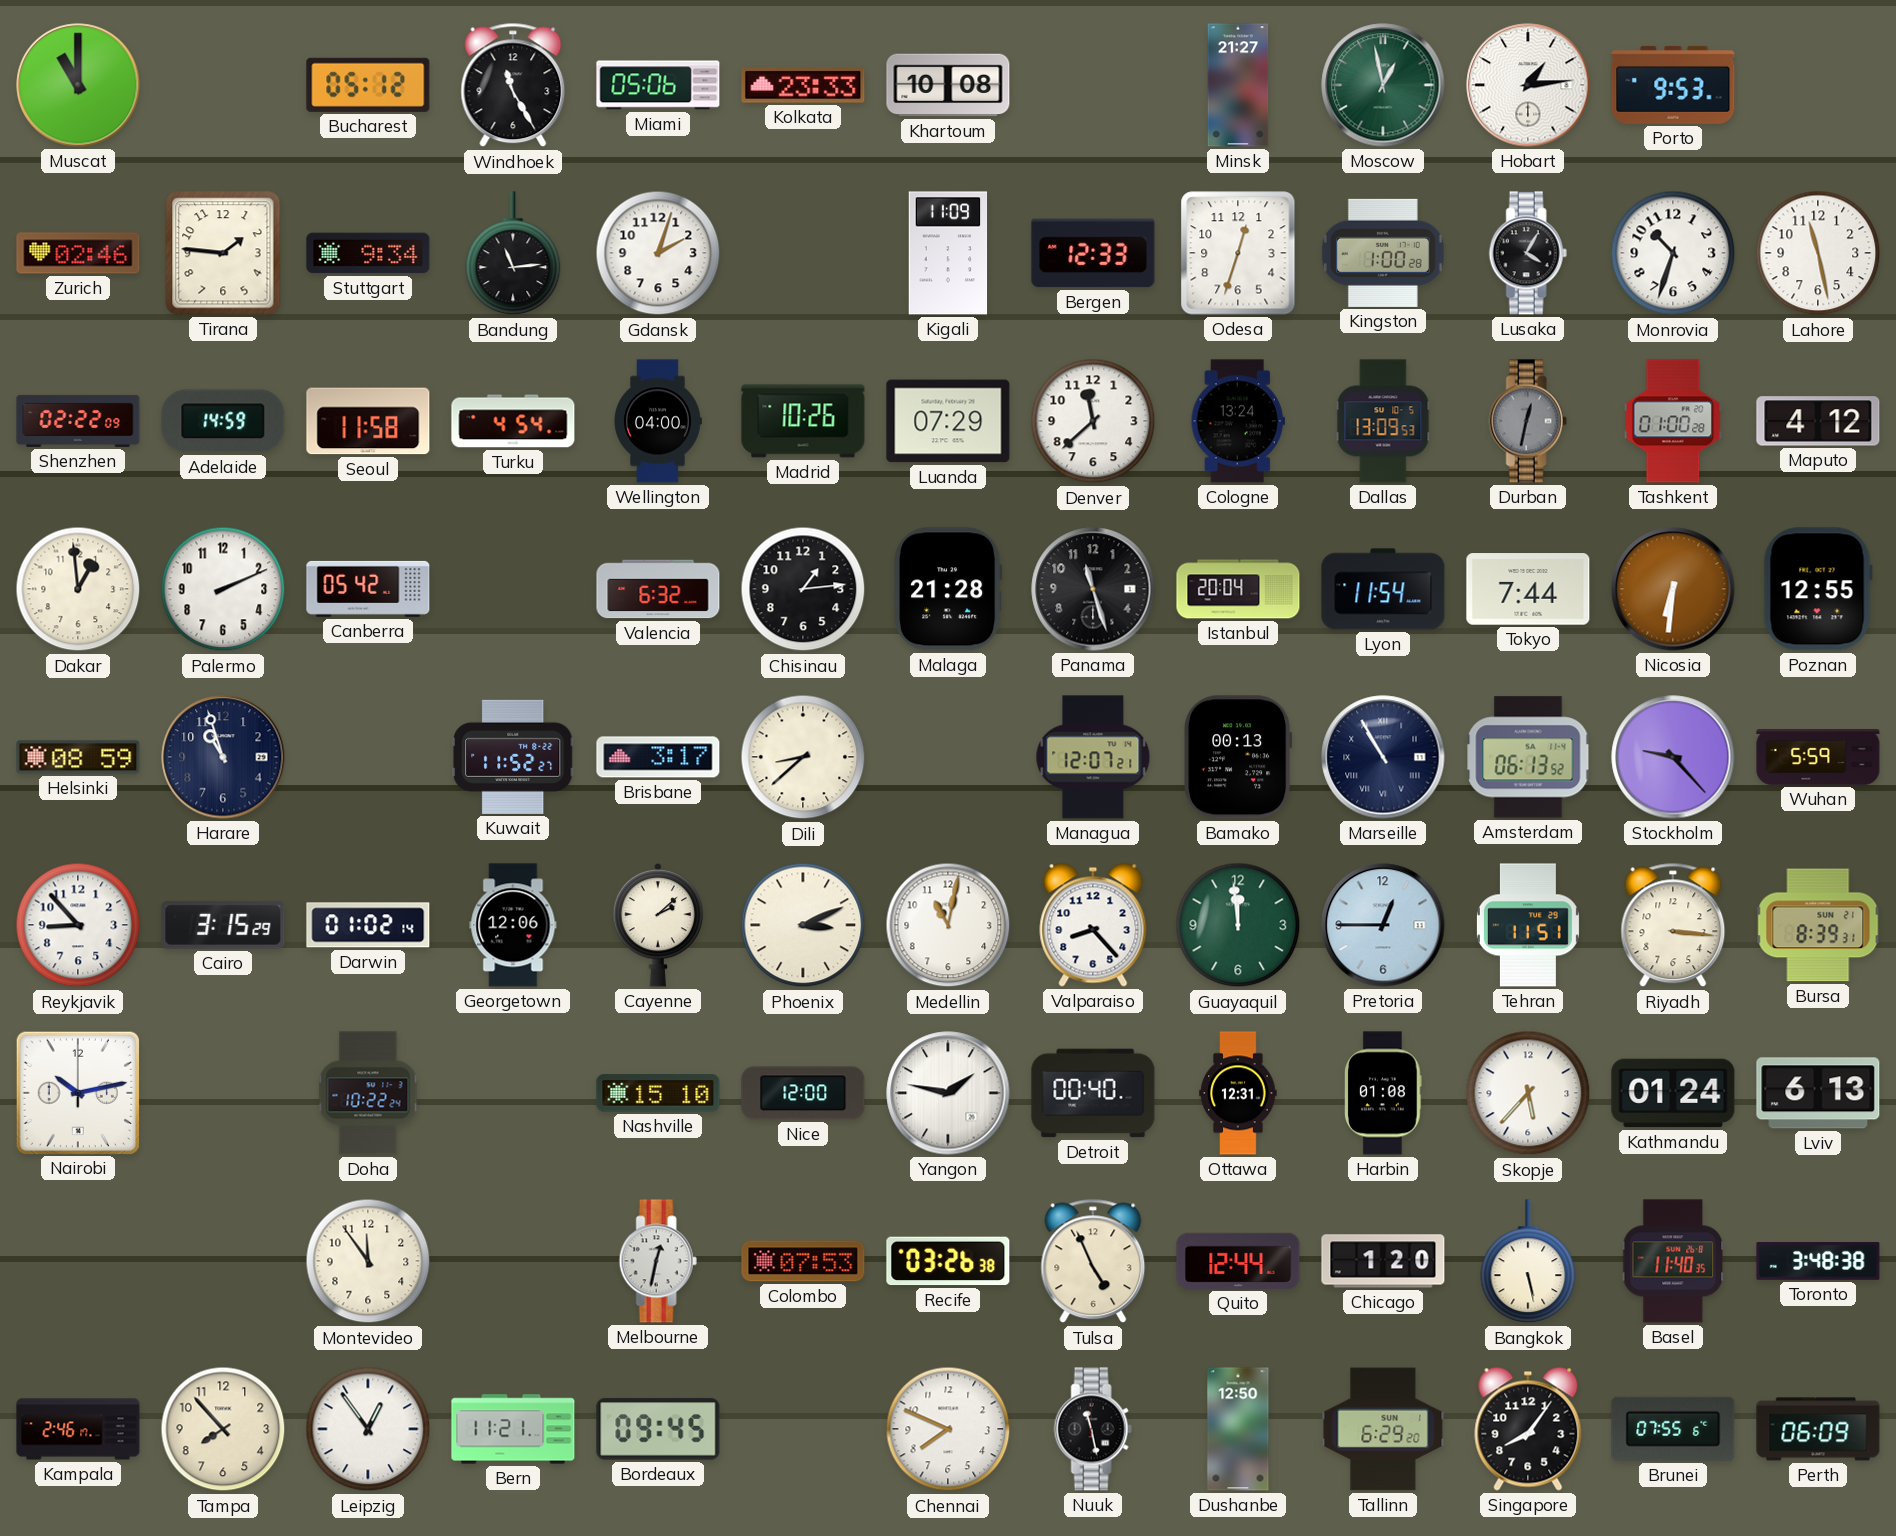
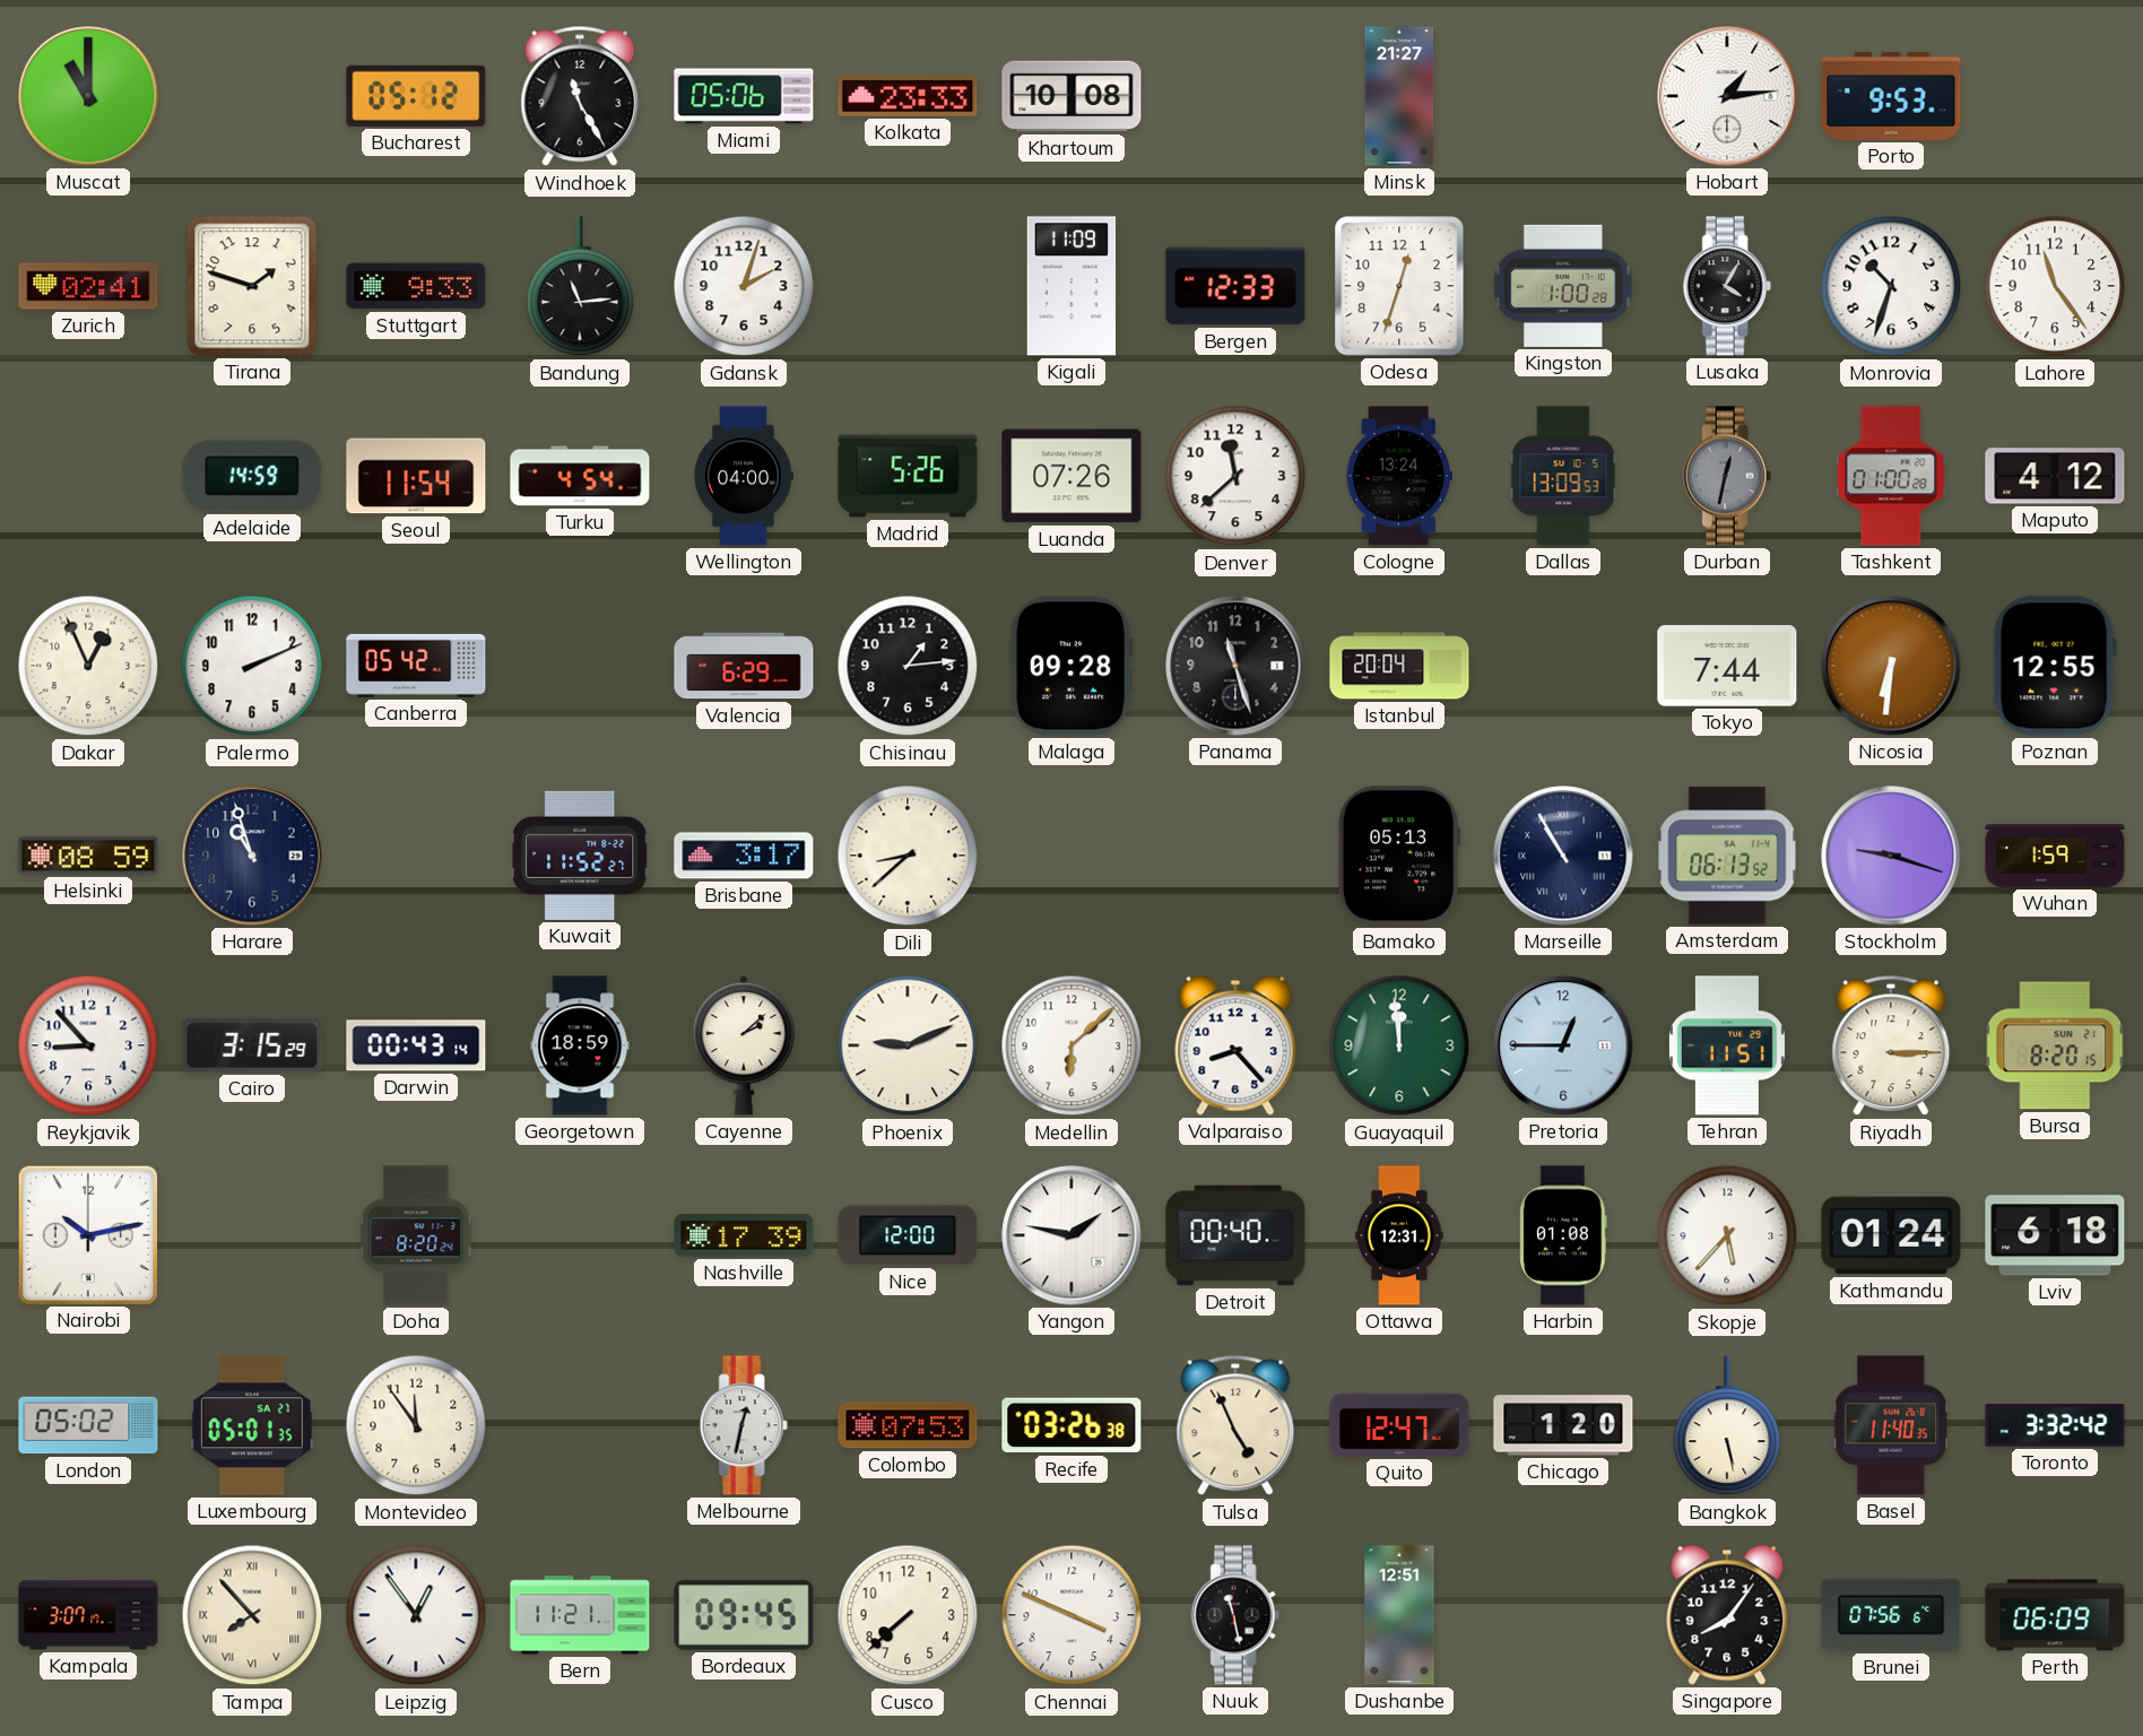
Moscow: 12:58 -> none (1383, 85)
Zurich: 02:46 -> 02:41 (88, 286)
Tirana: 1:46 -> 1:48 (252, 286)
Stuttgart: 9:34 -> 9:33 (416, 286)
Lahore: 11:28 -> 11:24 (2055, 286)
Shenzhen: 02:22 -> none (78, 421)
Seoul: 11:58 -> 11:54 (416, 476)
Madrid: 10:26 -> 5:26 (908, 476)
Luanda: 07:29 -> 07:26 (1071, 476)
Dakar: 12:59 -> 12:56 (88, 666)
Valencia: 6:32 -> 6:29 (744, 666)
Malaga: 21:28 -> 09:28 (1073, 666)
Lyon: 11:54 -> none (1383, 589)
Managua: 12:07 -> none (1093, 757)
Bamako: 00:13 -> 05:13 (1399, 856)
Stockholm: 9:23 -> 9:18 (1891, 856)
Wuhan: 5:59 -> 1:59 (2055, 857)
Darwin: 01:02 -> 00:43 (416, 1045)
Georgetown: 12:06 -> 18:59 (580, 1045)
Phoenix: 3:11 -> 9:11 (908, 1045)
Medellin: 11:02 -> 6:08 (1071, 1045)
Riyadh: 3:16 -> 3:15 (1891, 1045)
Bursa: 8:39 -> 8:20 (2055, 1045)
Doha: 10:22 -> 8:20 (416, 1235)
Nashville: 15:10 -> 17:39 (744, 1235)
Lviv: 6:13 -> 6:18 (2055, 1235)
London: none -> 05:02 (88, 1425)
Luxembourg: none -> 05:01 (252, 1425)
Quito: 12:44 -> 12:47 (1399, 1425)
Toronto: 3:48 -> 3:32 (2055, 1425)
Kampala: 2:46 -> 3:07 (88, 1615)
Tampa numerals: Arabic -> Roman (252, 1615)
Cusco: none -> 7:38 (908, 1615)
Chennai: 7:49 -> 3:49 (1071, 1615)
Dushanbe: 12:50 -> 12:51 (1399, 1615)
Tallinn: 6:29 -> none (1383, 1429)
Brunei: 07:55 -> 07:56 (1891, 1615)
